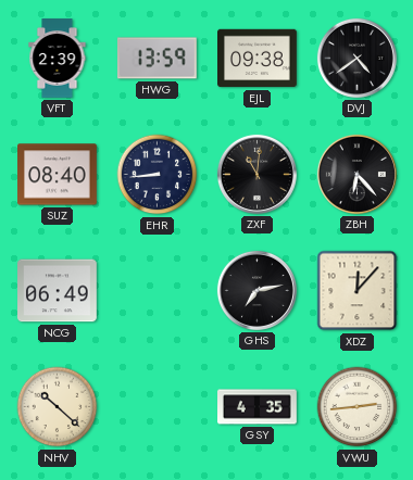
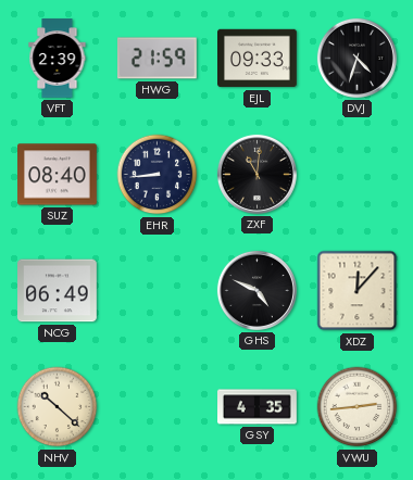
HWG: 13:59 -> 21:59 (158, 59)
EJL: 09:38 -> 09:33 (258, 59)
DVJ: 4:39 -> 4:33 (356, 58)
ZBH: 6:23 -> none (356, 174)
GHS: 7:13 -> 4:49 (256, 290)
